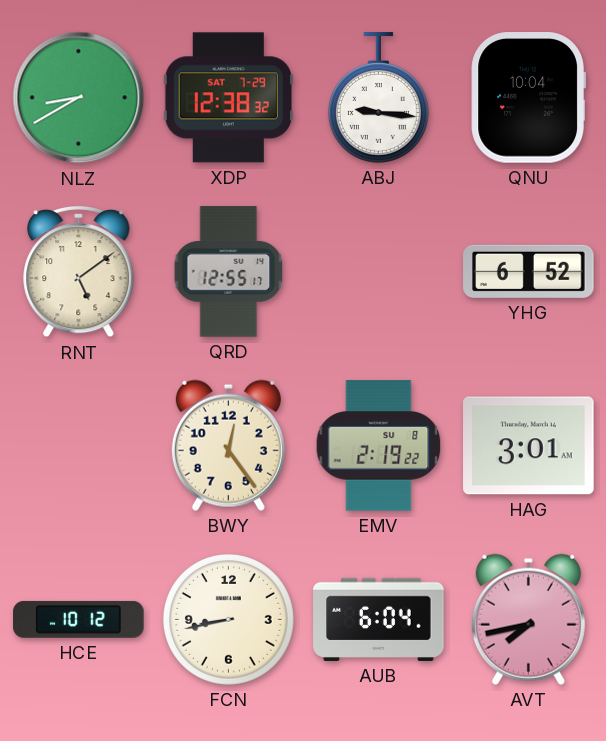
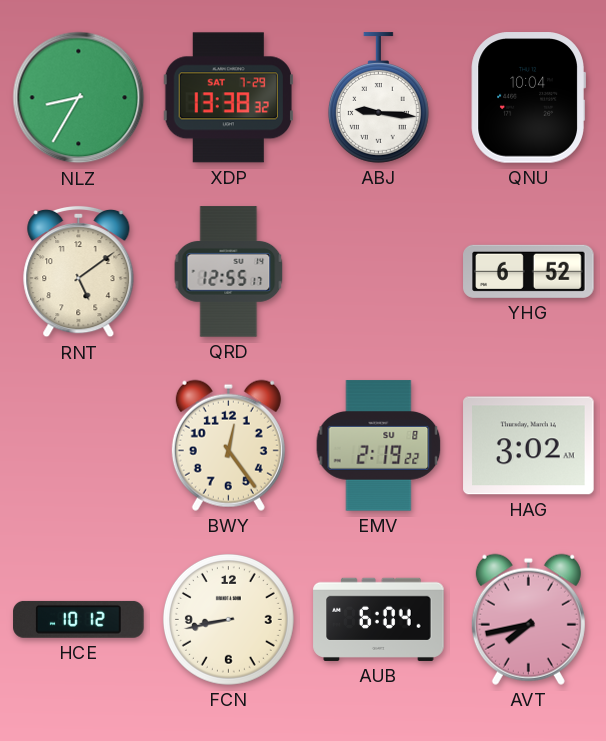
NLZ: 8:40 -> 8:35 (79, 98)
XDP: 12:38 -> 13:38 (228, 98)
HAG: 3:01 -> 3:02 (529, 446)
